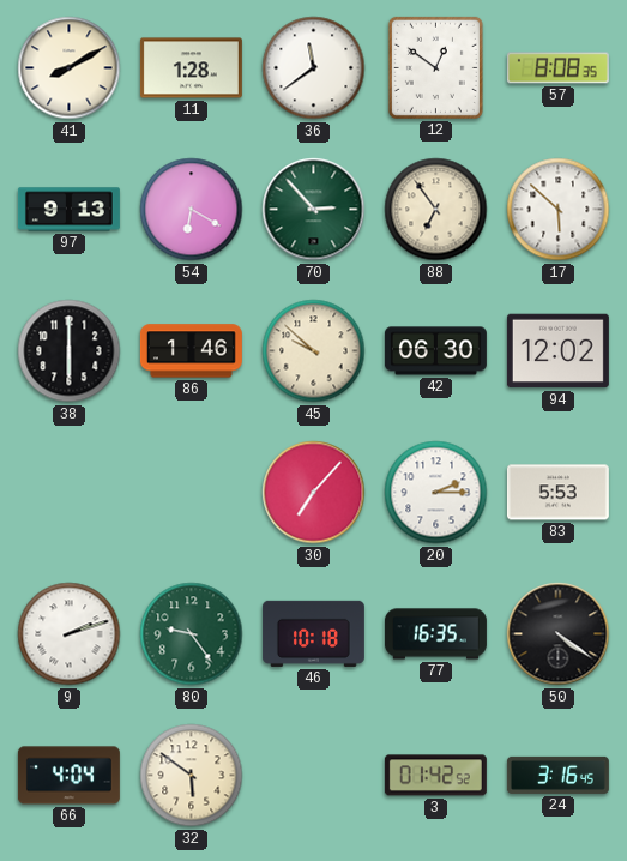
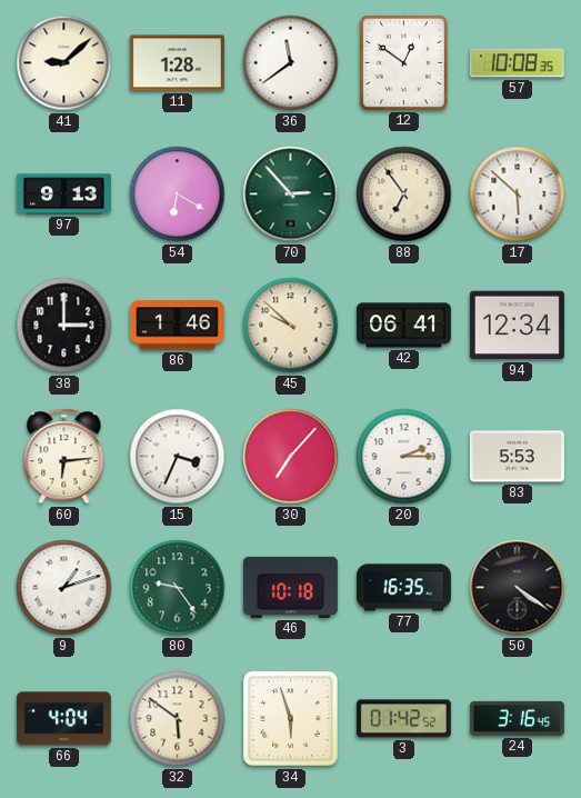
41: 8:10 -> 9:08 (64, 63)
57: 8:08 -> 10:08 (517, 63)
38: 6:00 -> 3:00 (64, 326)
42: 06:30 -> 06:41 (403, 326)
94: 12:02 -> 12:34 (517, 326)
60: none -> 6:14 (64, 457)
15: none -> 3:34 (178, 457)
9: 2:12 -> 1:12 (64, 588)
34: none -> 5:57 (291, 719)
